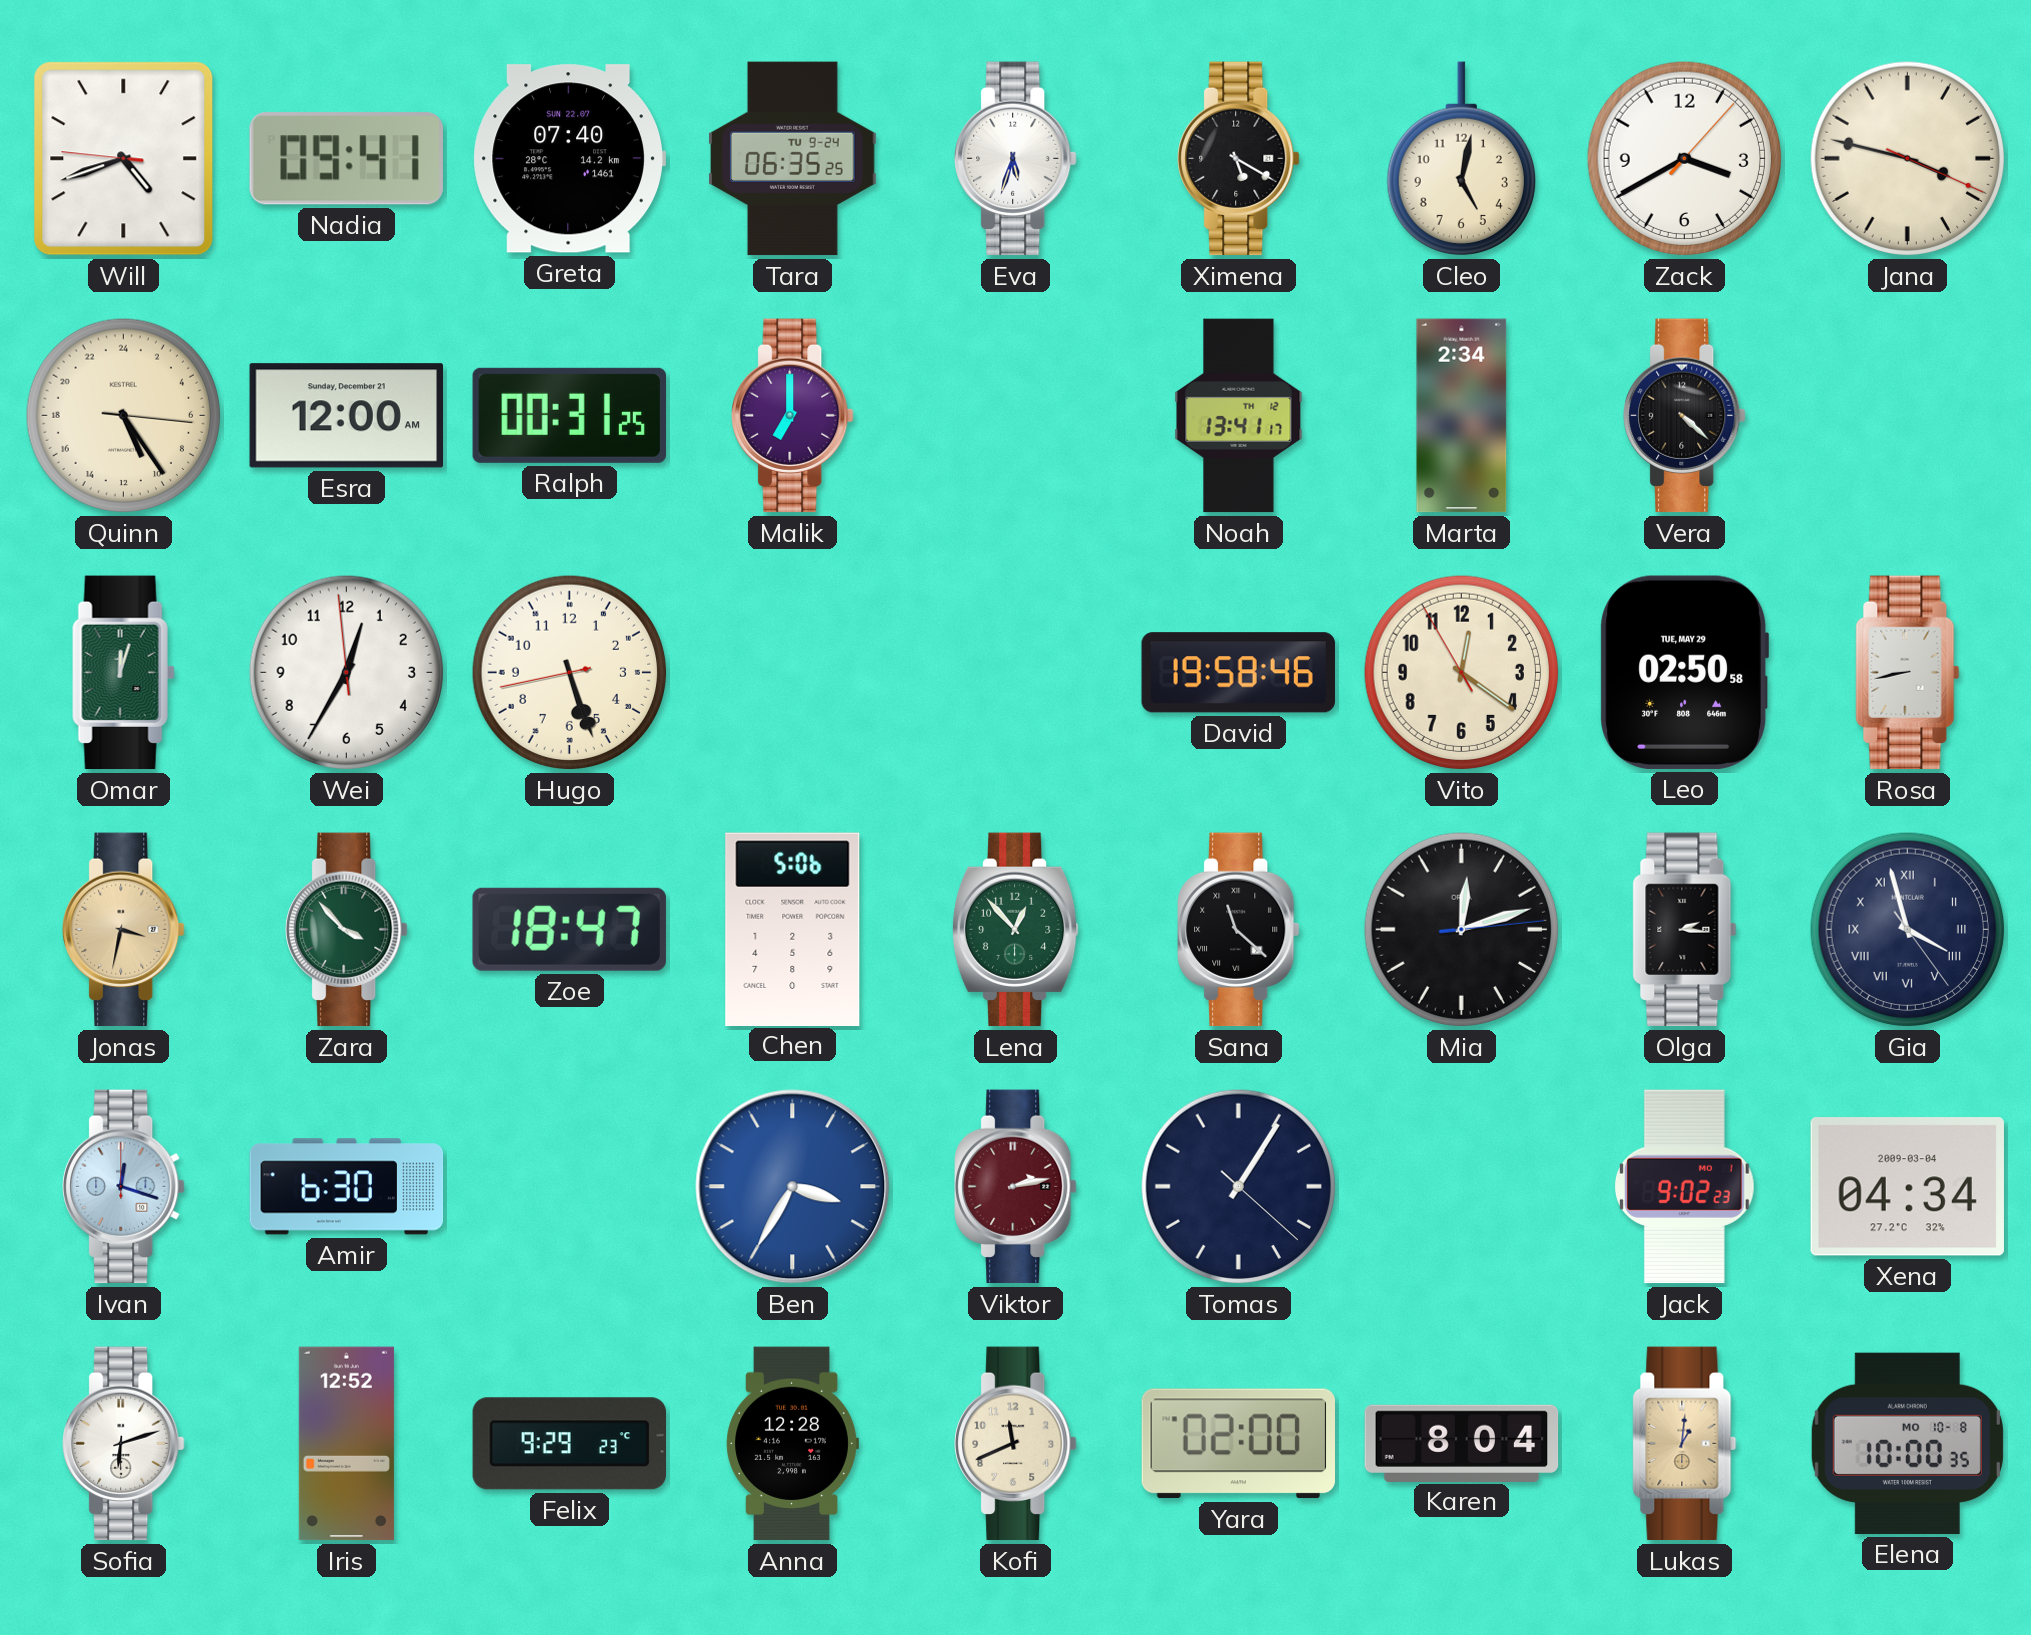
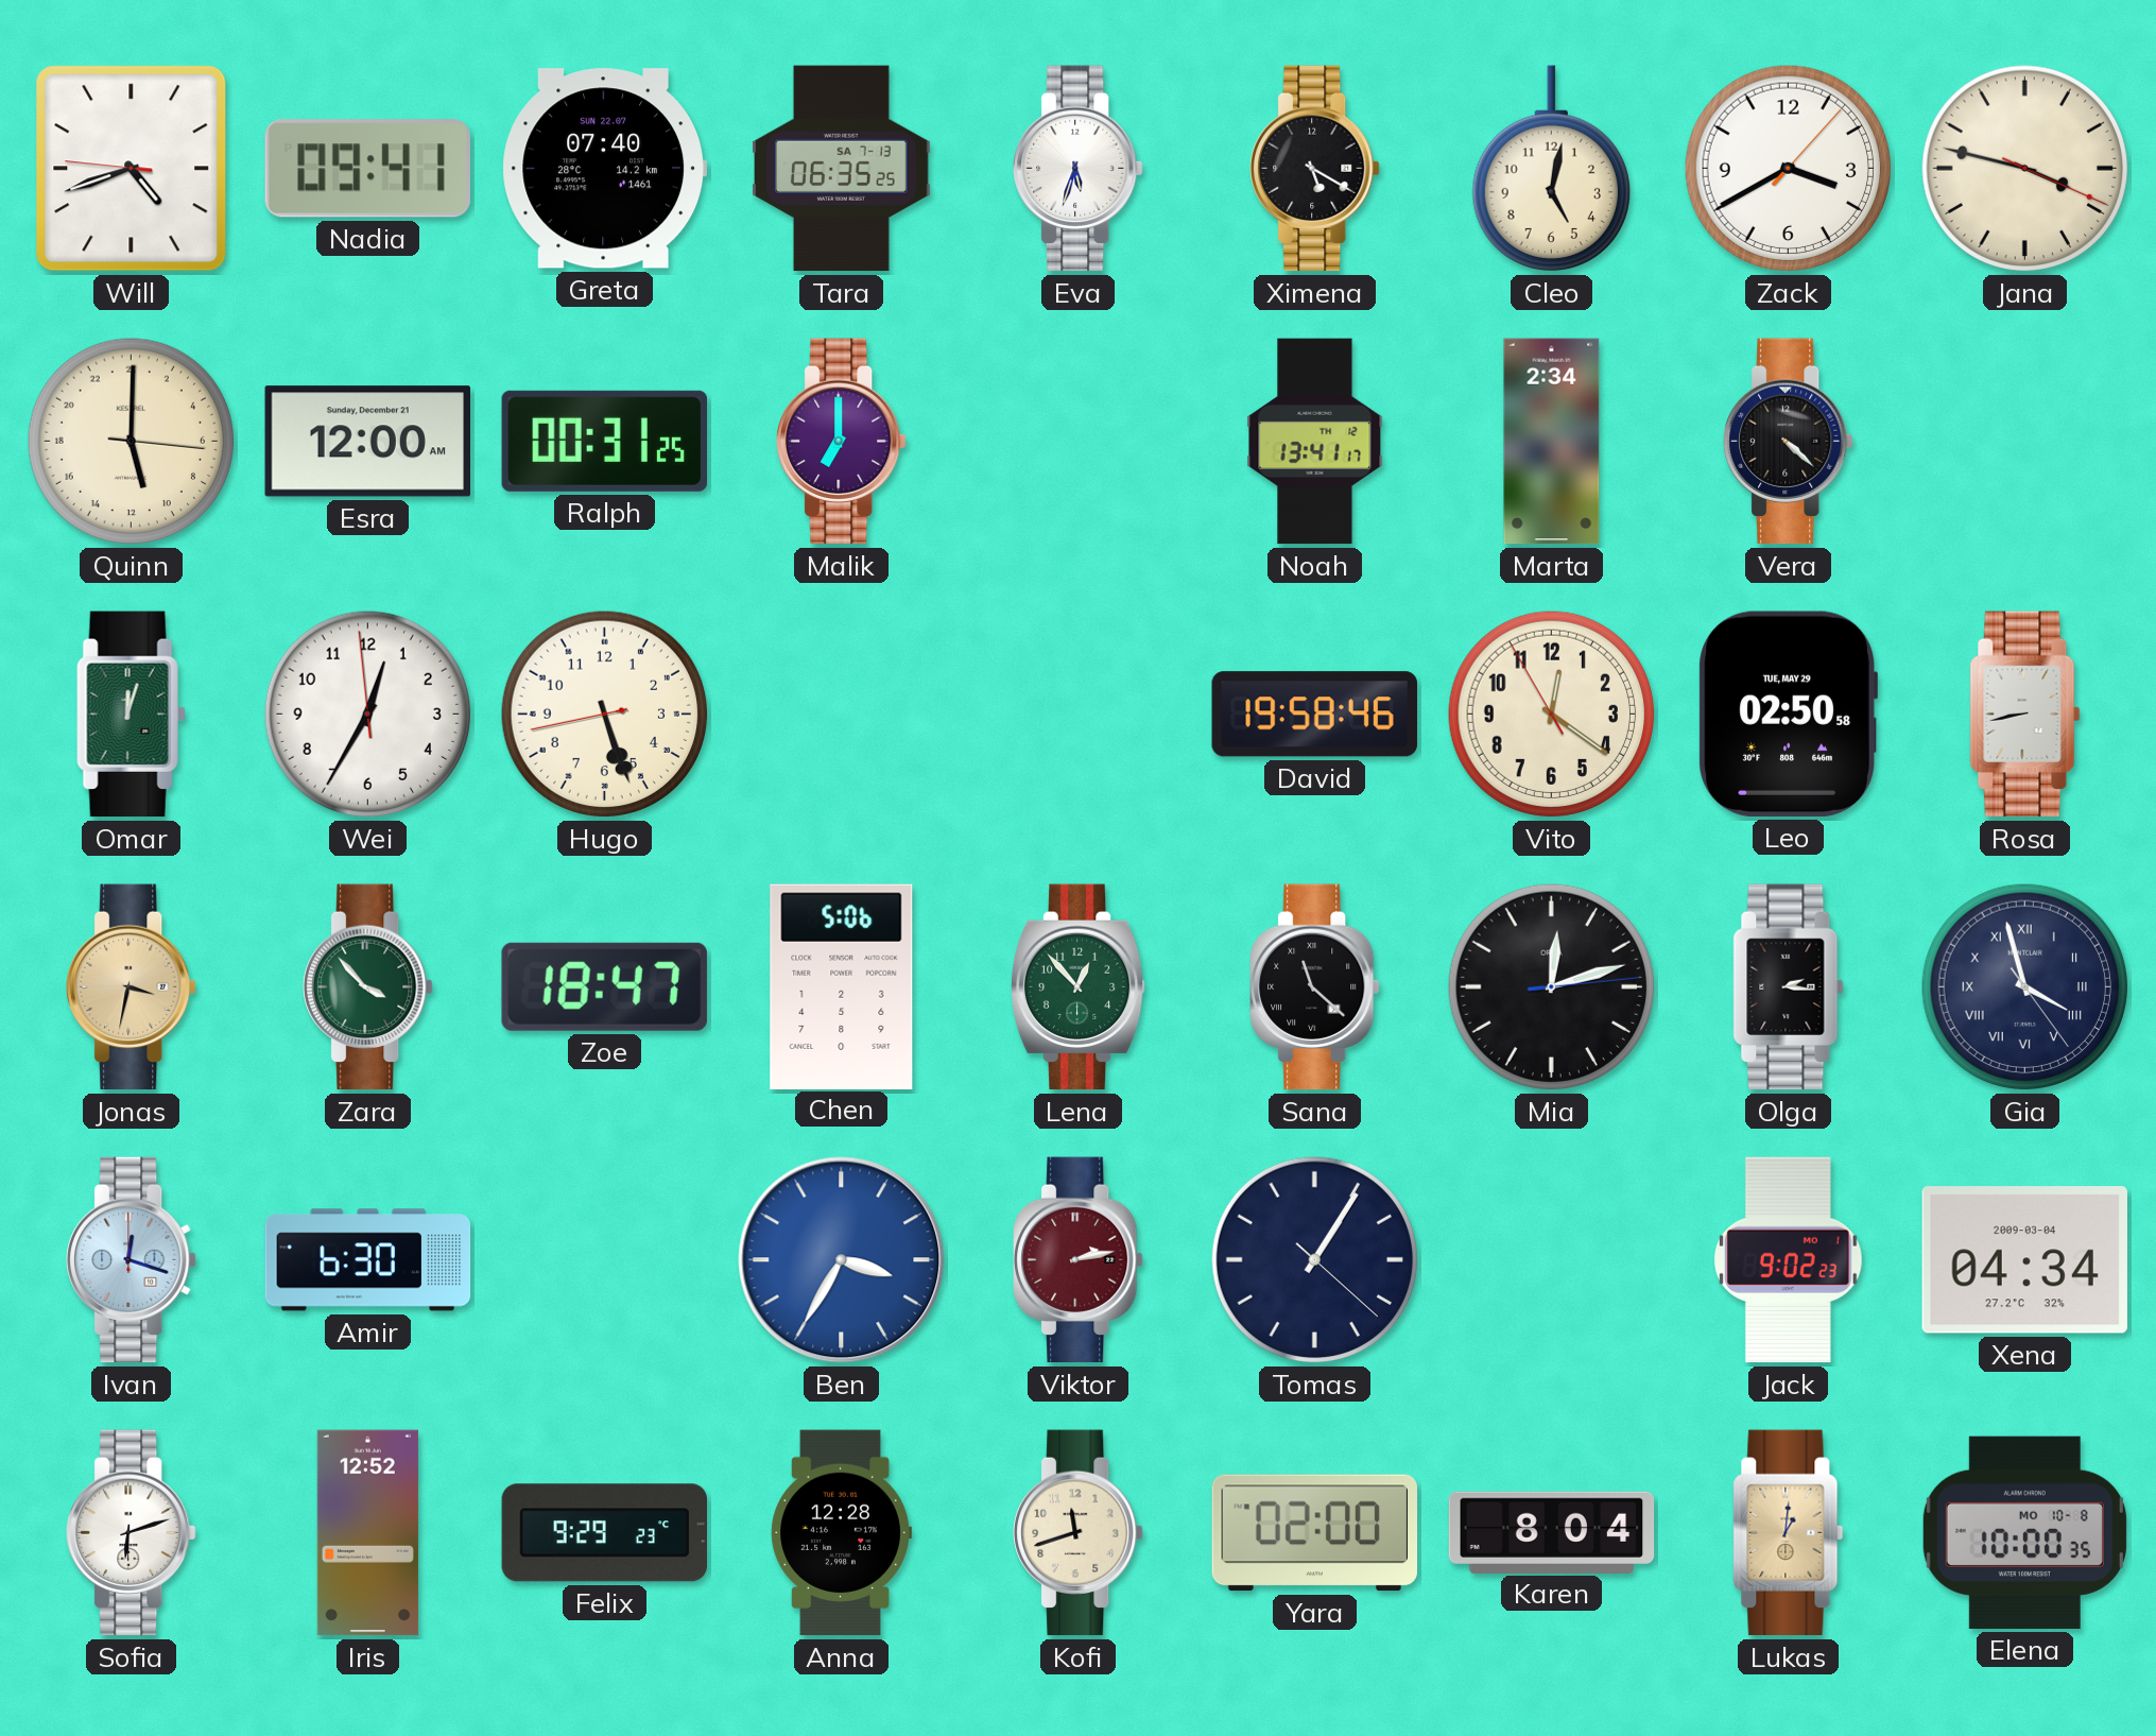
Tara date: TU 9-24 -> SA 7-13 (842, 169)
Quinn: 10:24 -> 11:00 (132, 442)
Kofi: 11:41 -> 11:42 (1079, 1533)
